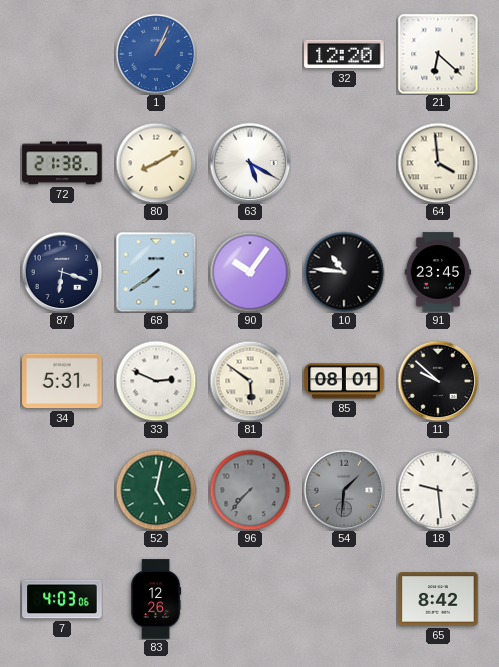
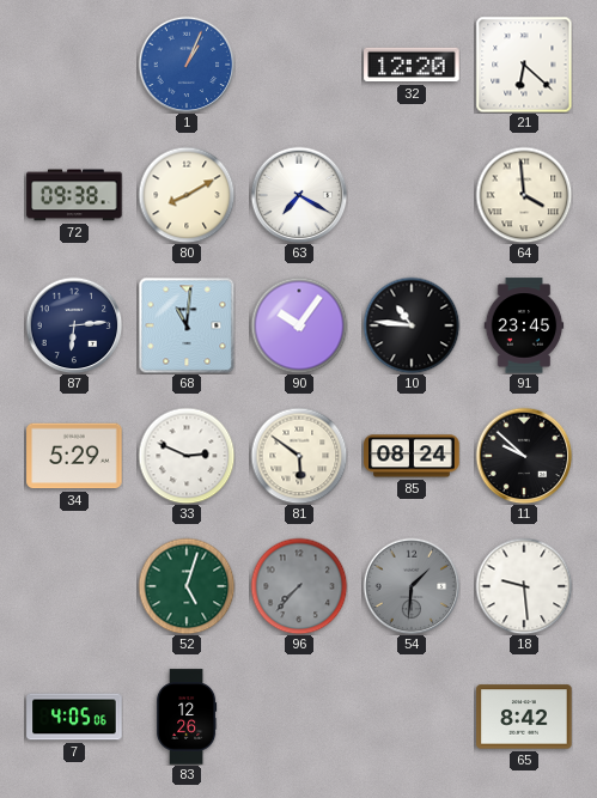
72: 21:38 -> 09:38 (74, 195)
63: 5:20 -> 7:20 (299, 195)
87: 6:18 -> 6:14 (74, 325)
68: 7:39 -> 11:01 (187, 325)
34: 5:31 -> 5:29 (74, 456)
85: 08:01 -> 08:24 (412, 456)
52: 5:02 -> 5:03 (187, 586)
7: 4:03 -> 4:05 (74, 717)
